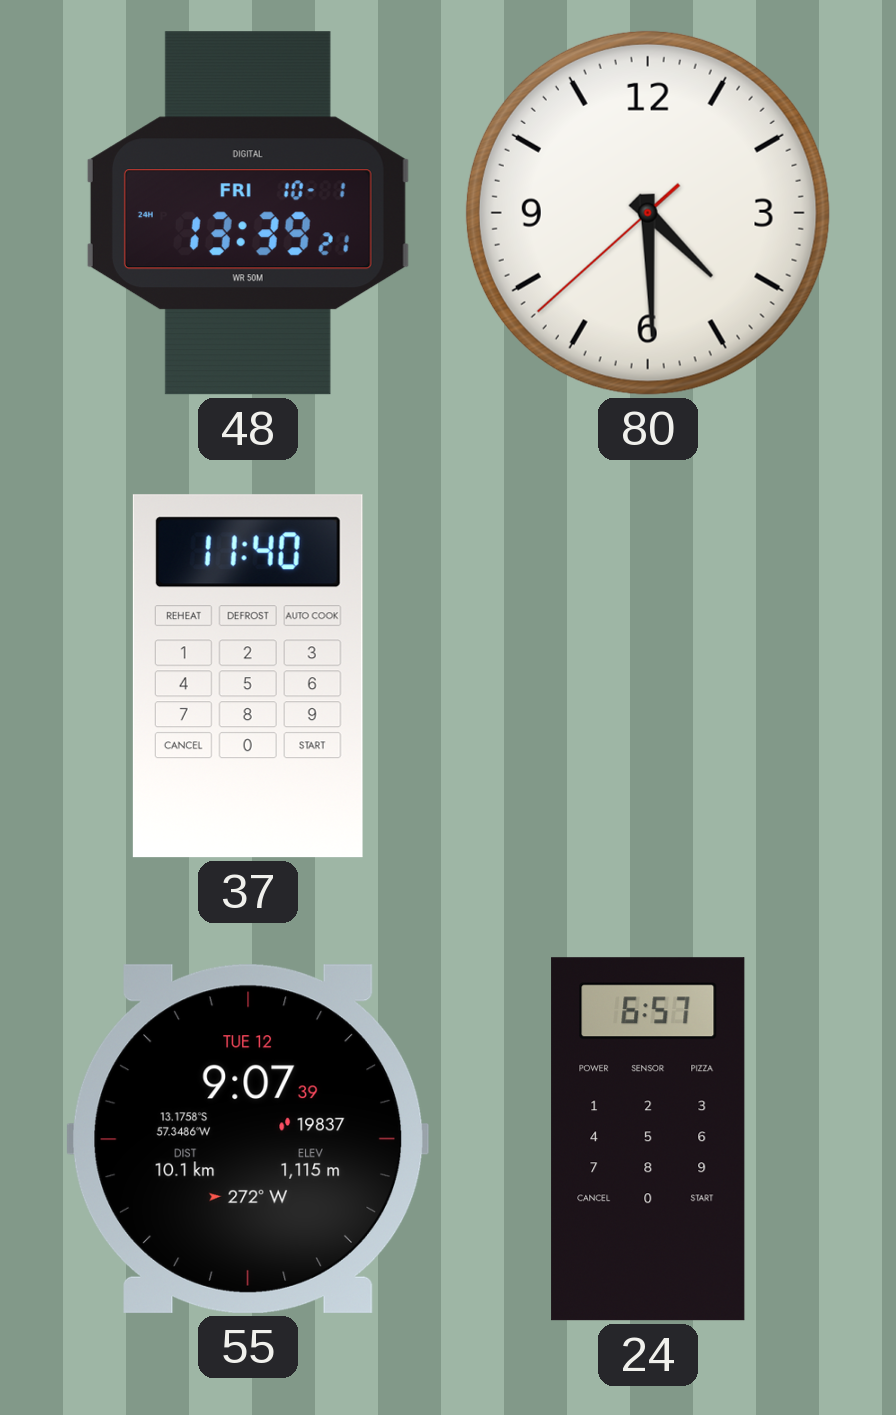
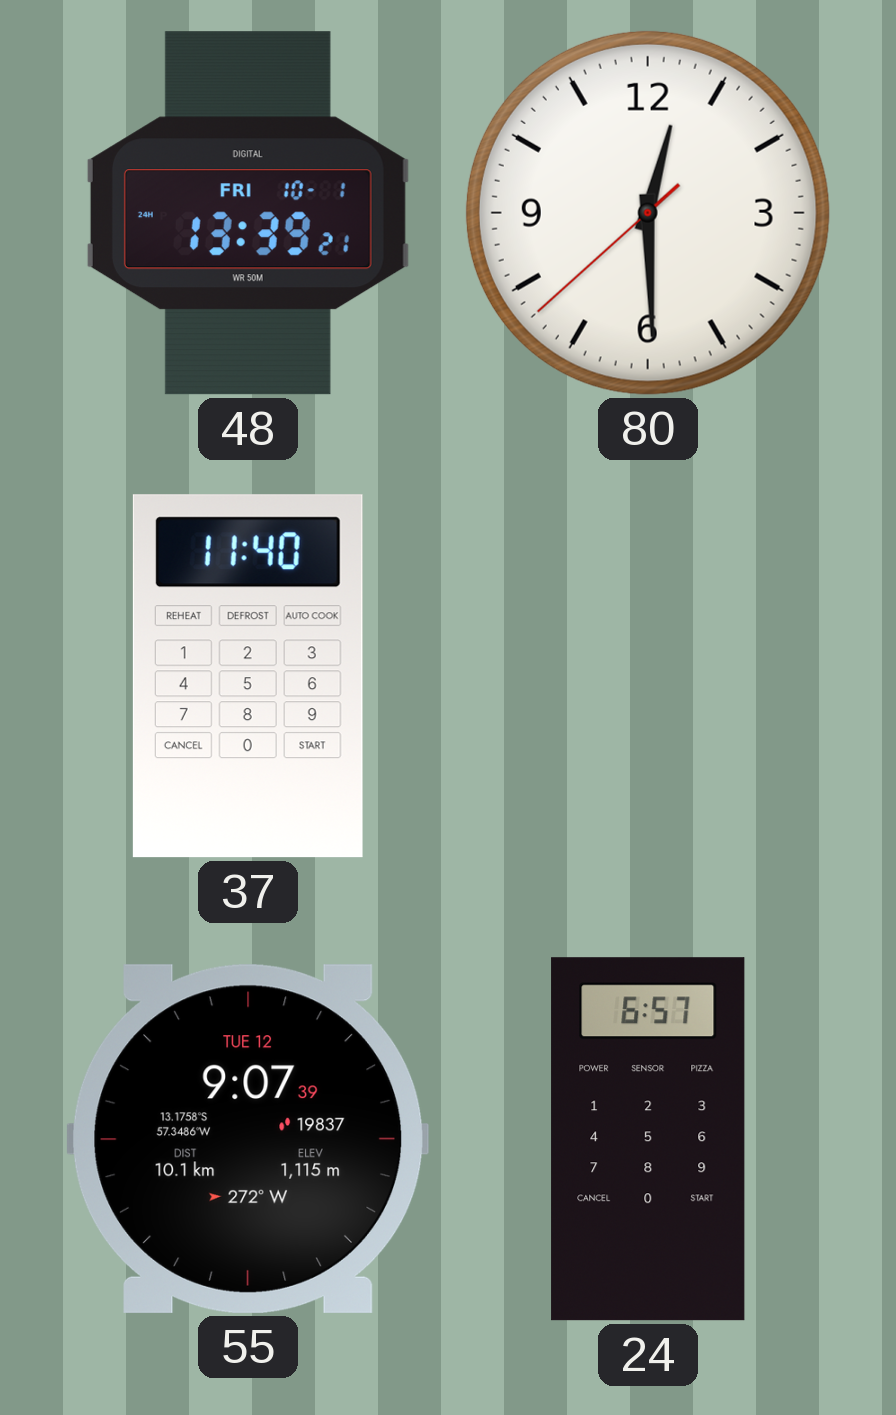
80: 4:29 -> 12:29 (648, 213)
